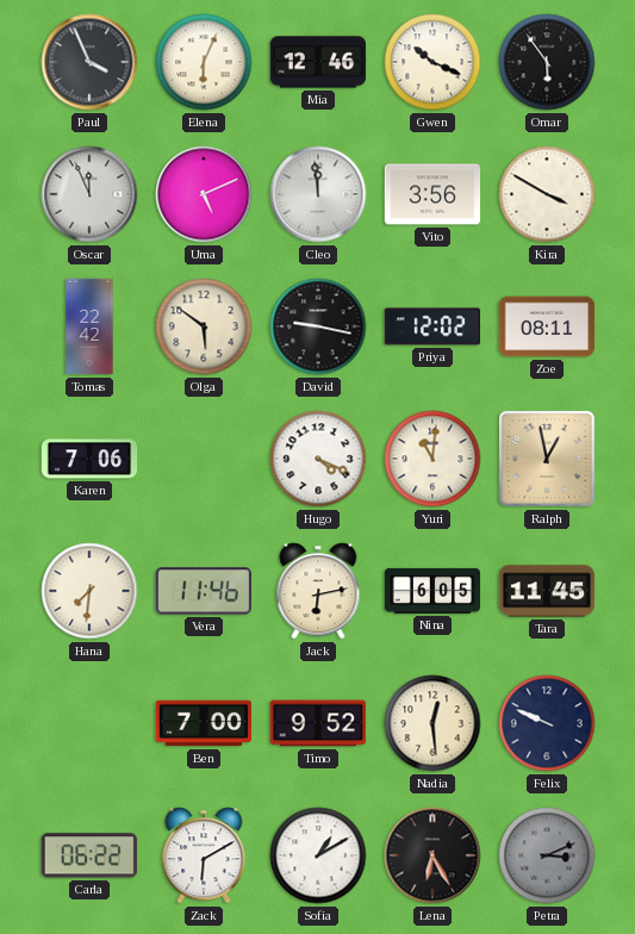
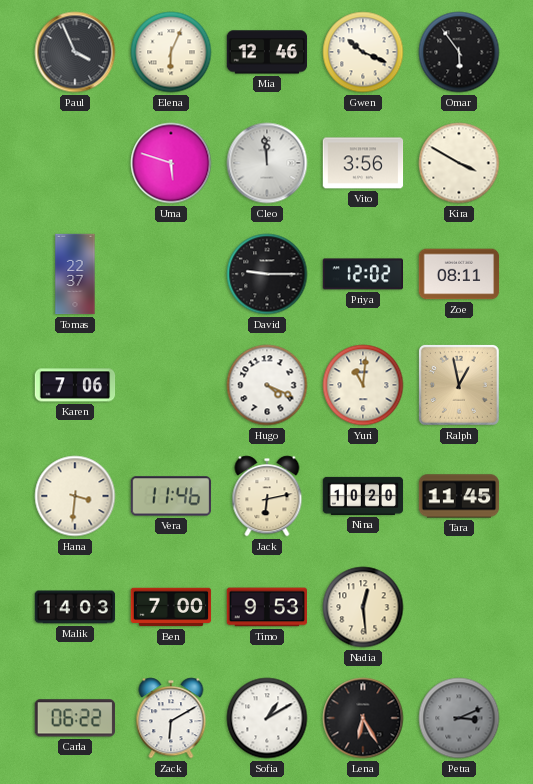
Oscar: 11:56 -> none (89, 194)
Uma: 5:11 -> 5:48 (171, 163)
Tomas: 22:42 -> 22:37 (75, 274)
Olga: 5:51 -> none (204, 326)
David: 9:17 -> 9:15 (267, 274)
Hana: 7:31 -> 3:31 (75, 496)
Nina: 6:05 -> 10:20 (363, 496)
Malik: none -> 14:03 (75, 607)
Timo: 9:52 -> 9:53 (266, 607)
Felix: 9:49 -> none (547, 723)
